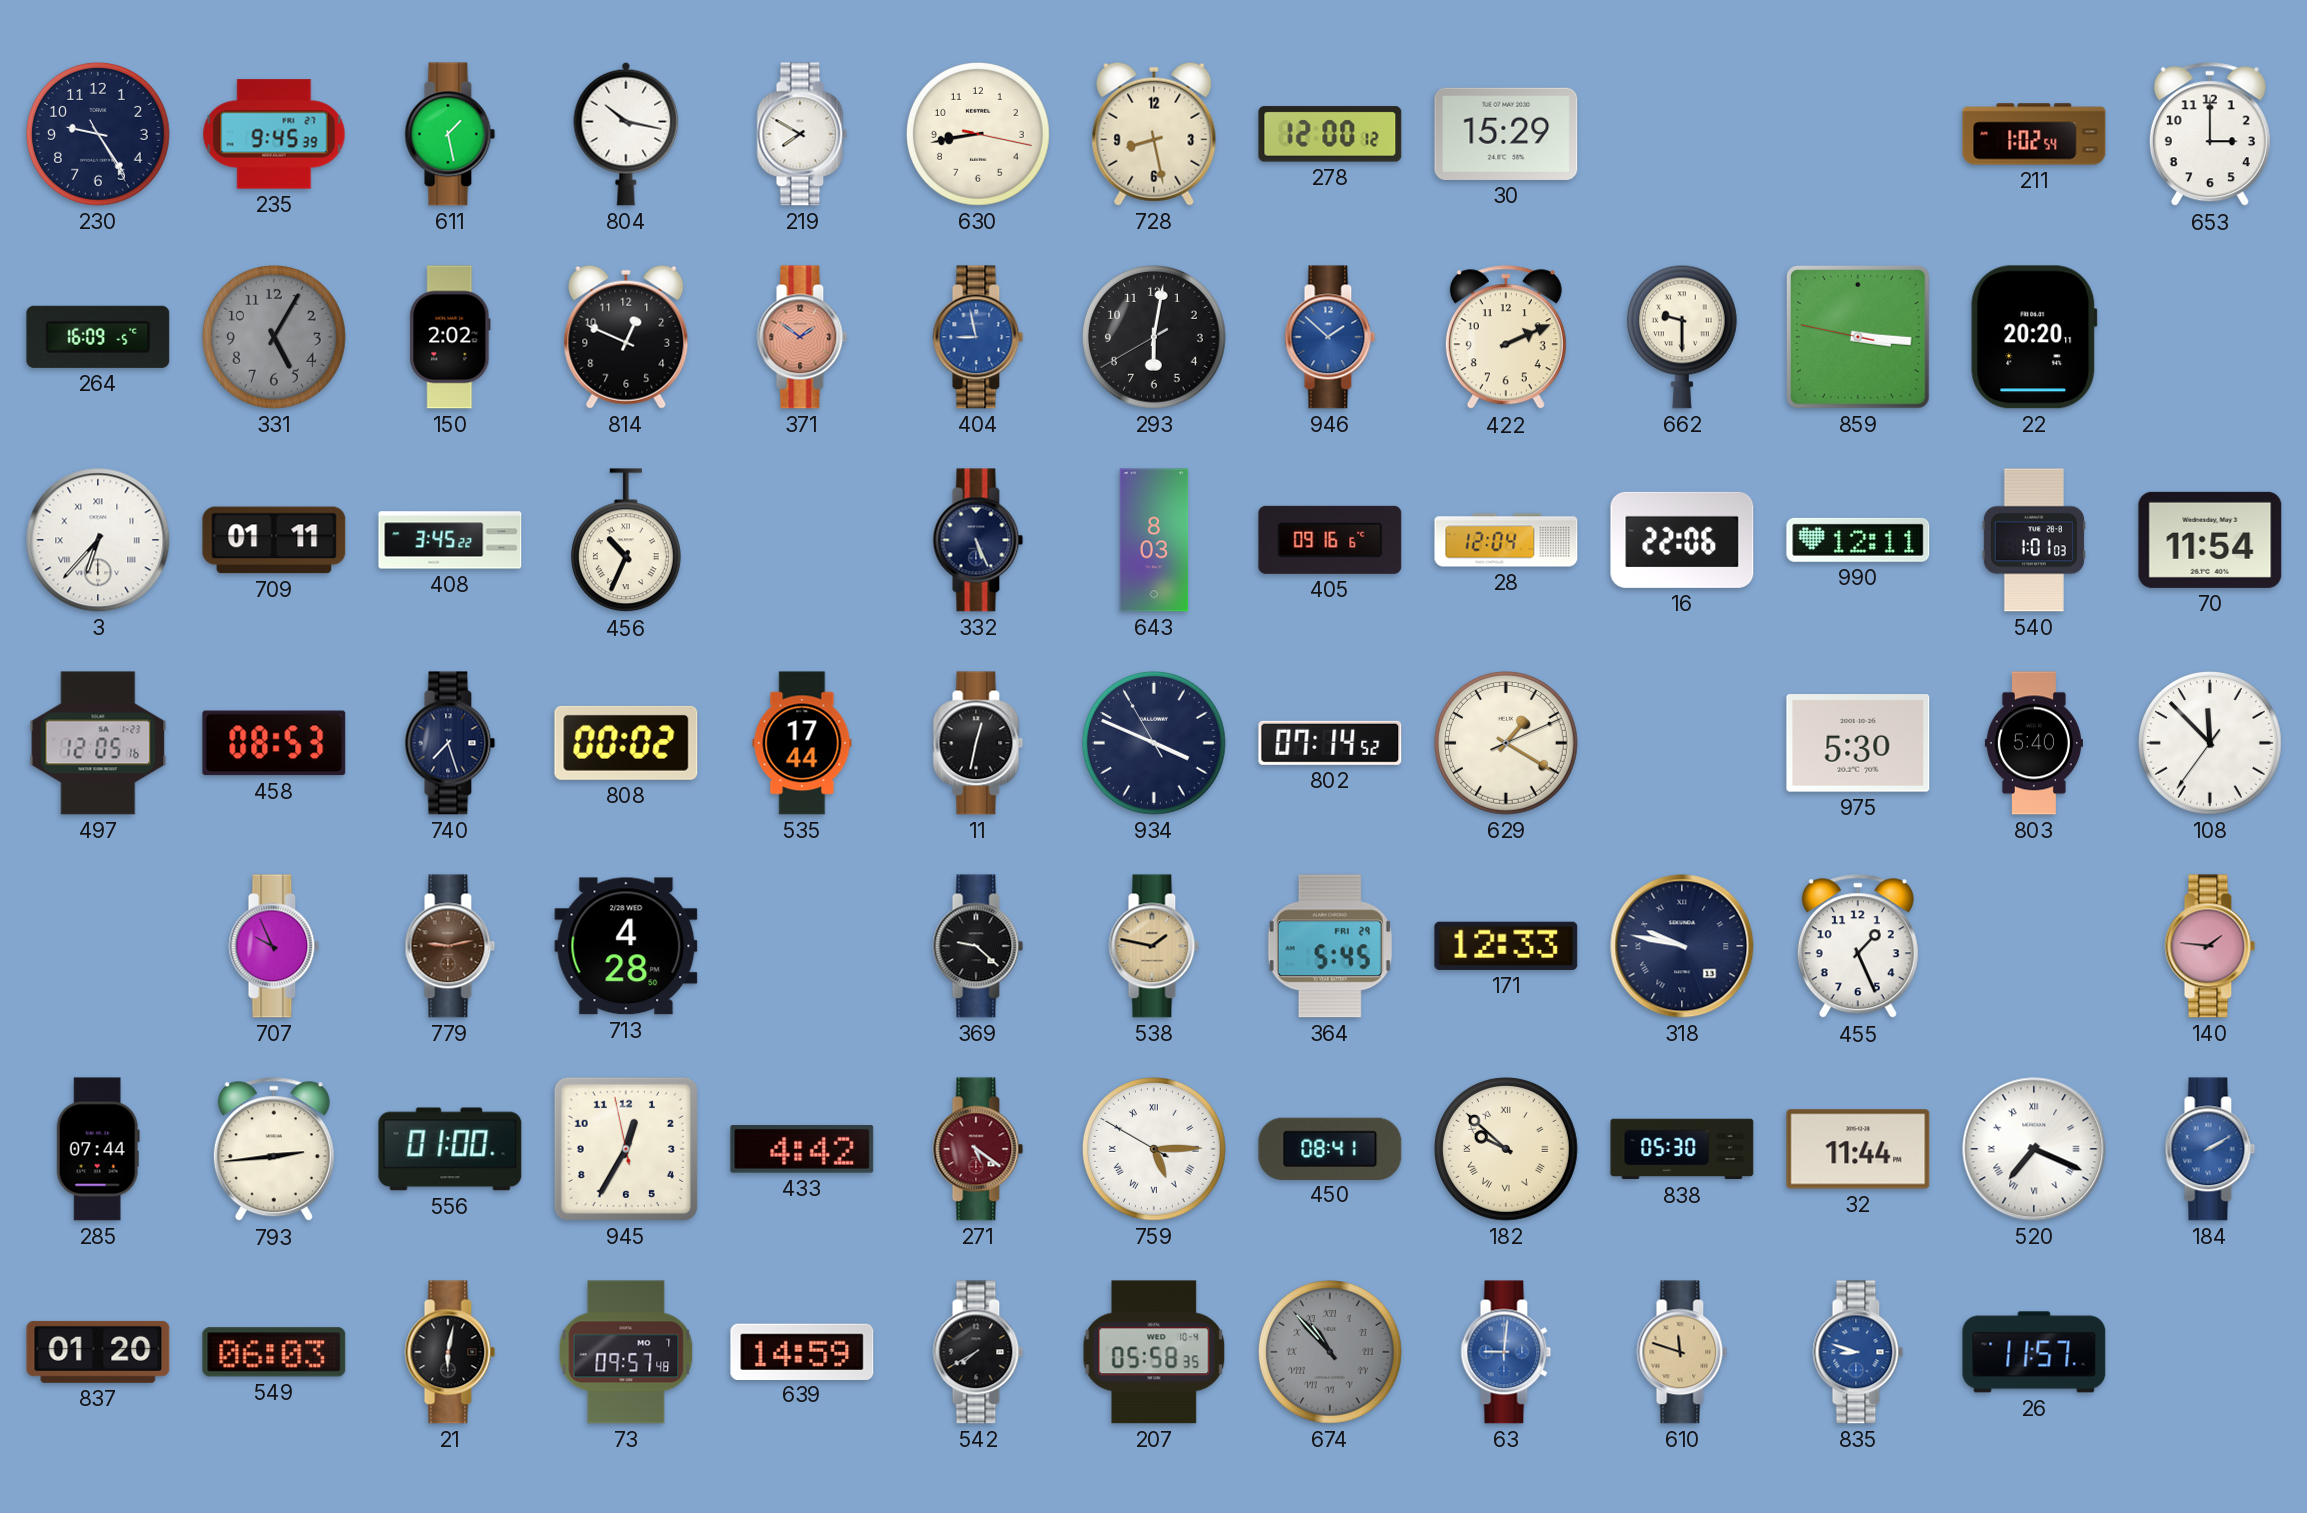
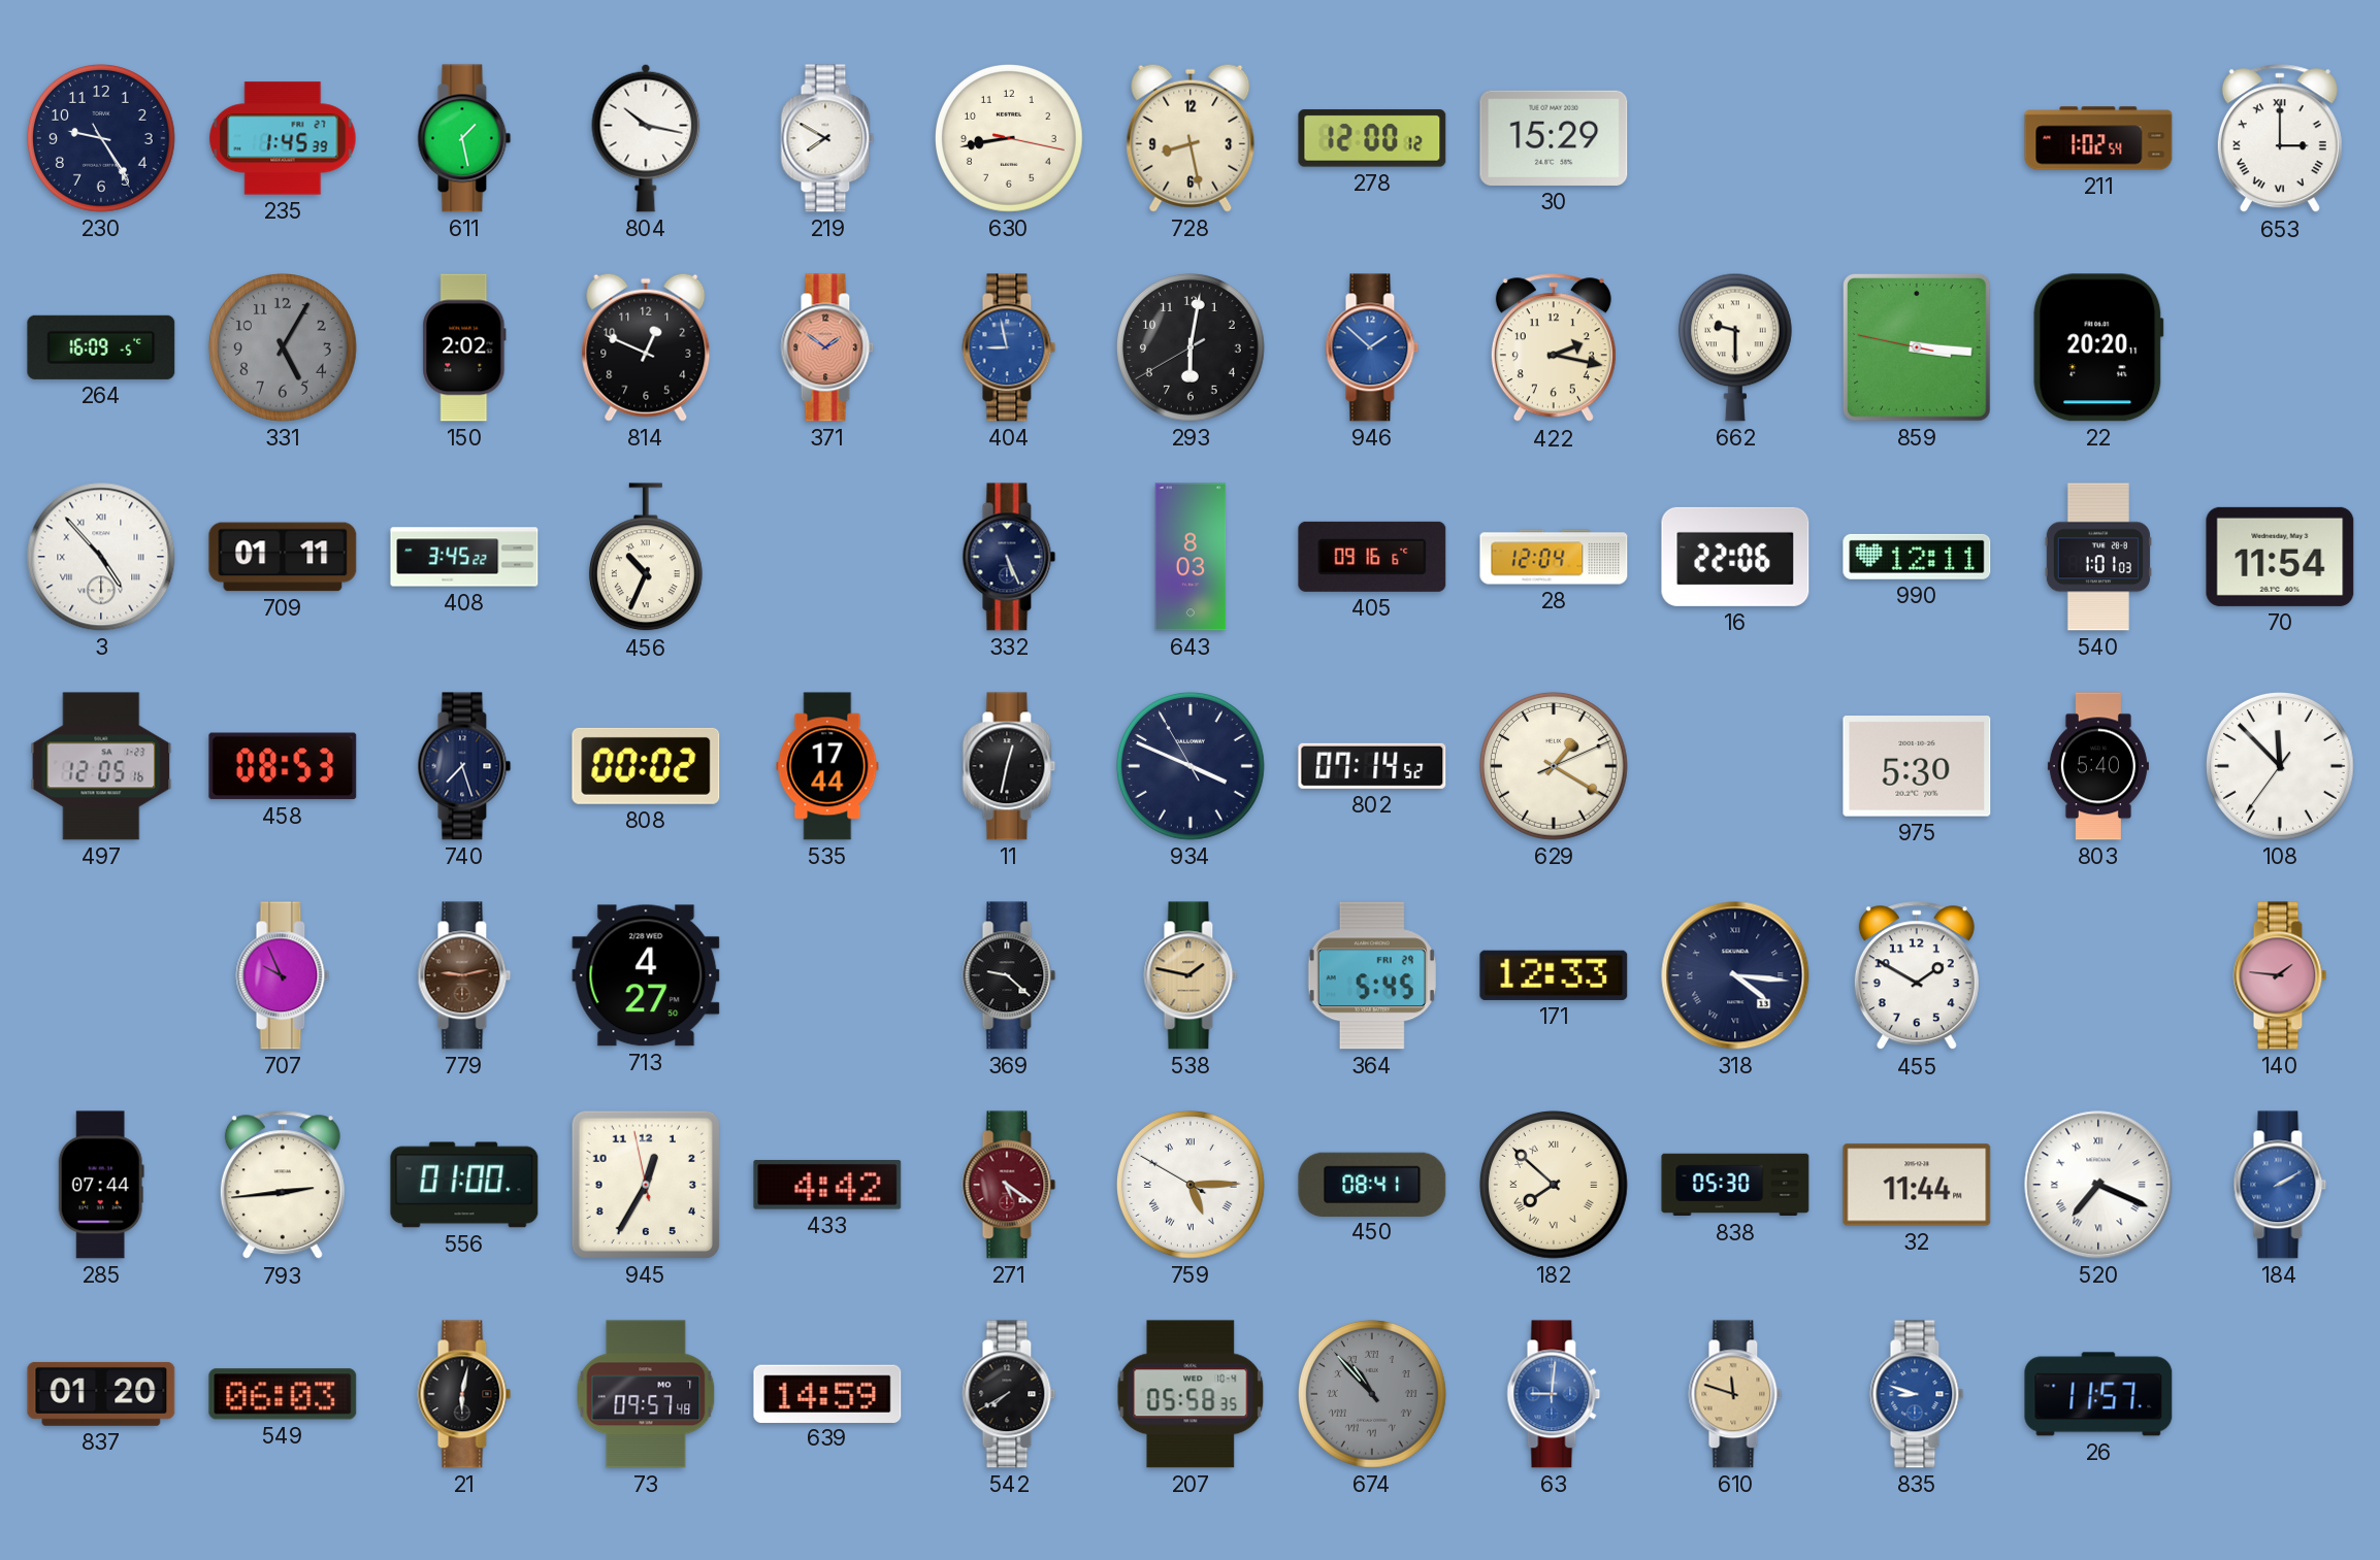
235: 9:45 -> 1:45 (283, 138)
653 numerals: Arabic -> Roman (2280, 139)
422: 2:11 -> 2:17 (1554, 348)
3: 6:37 -> 4:53 (101, 557)
713: 4:28 -> 4:27 (646, 975)
318: 9:47 -> 4:16 (1735, 975)
455: 1:26 -> 1:50 (1917, 976)
182: 9:52 -> 7:52 (1555, 1186)
